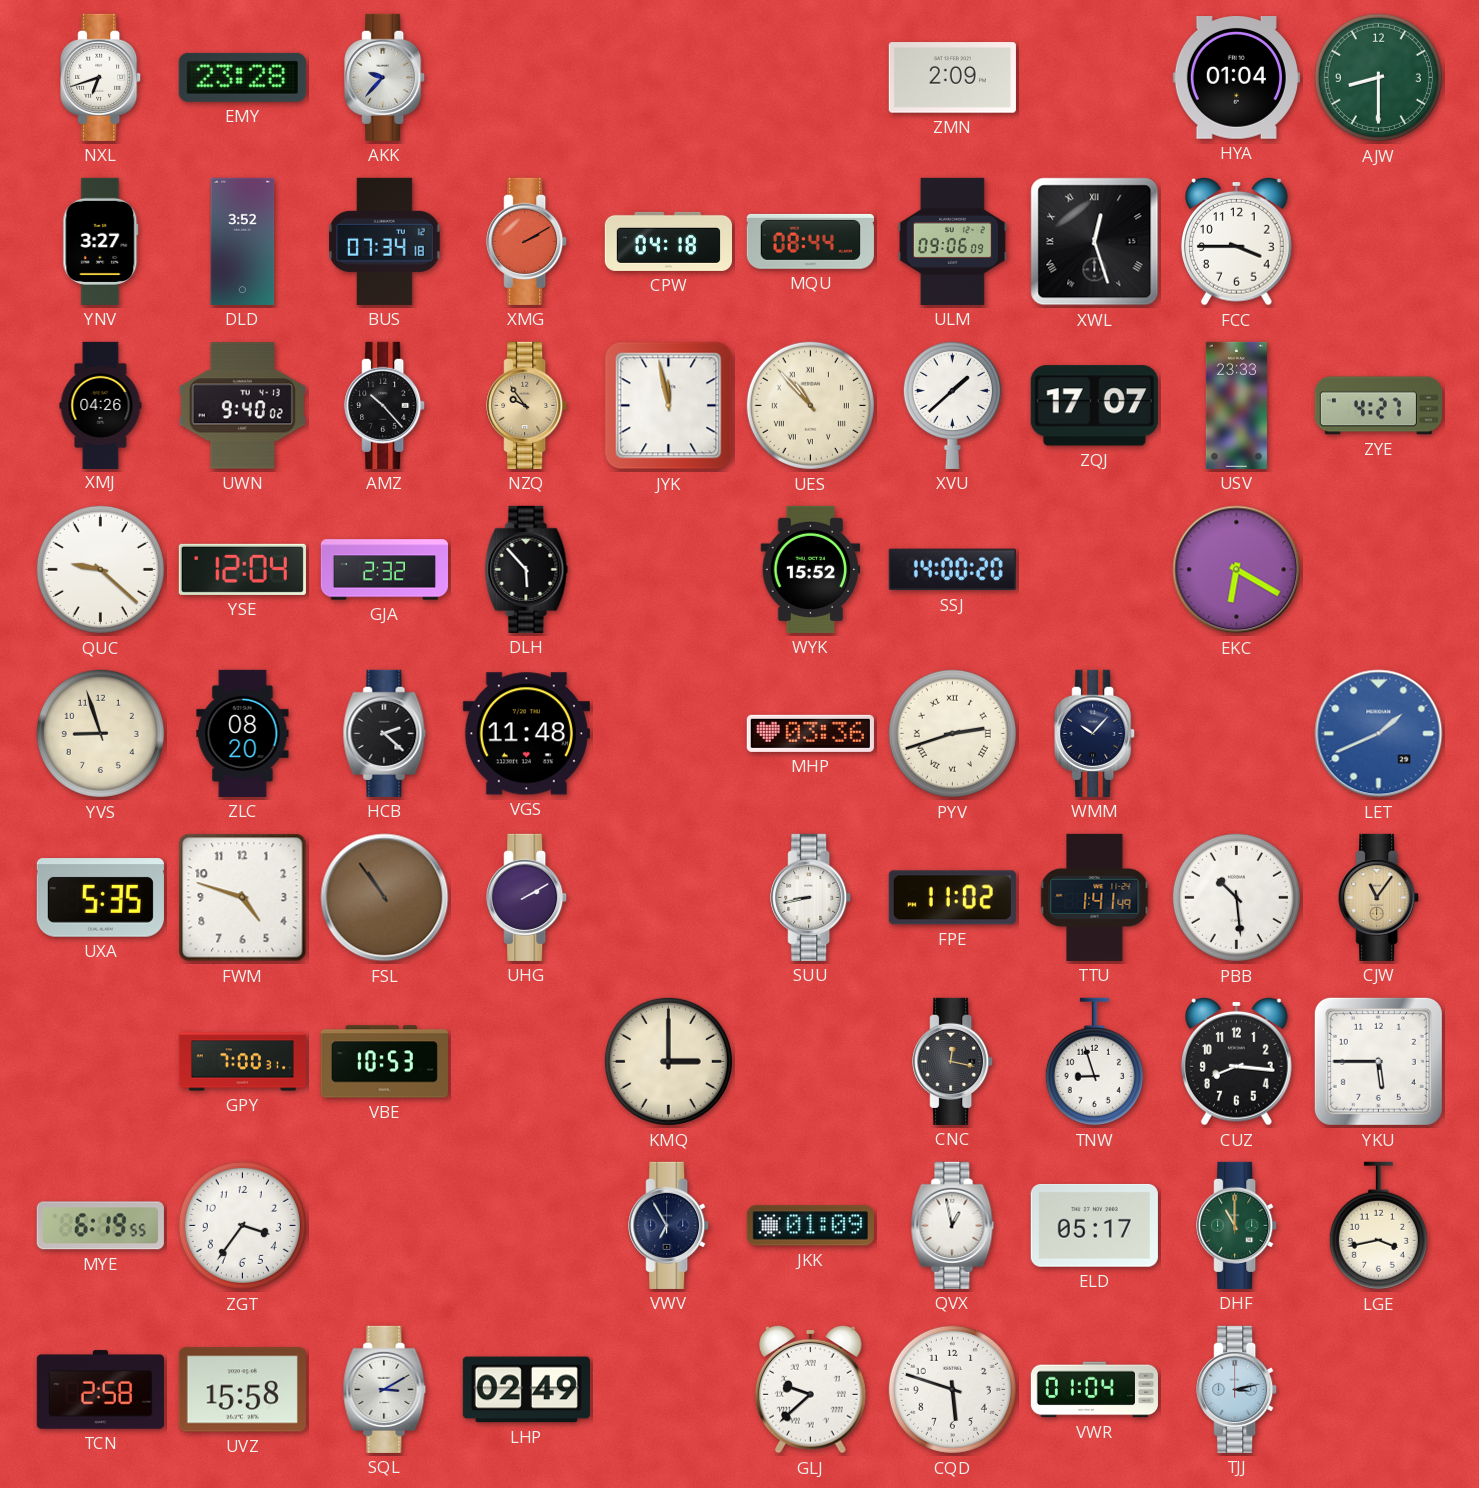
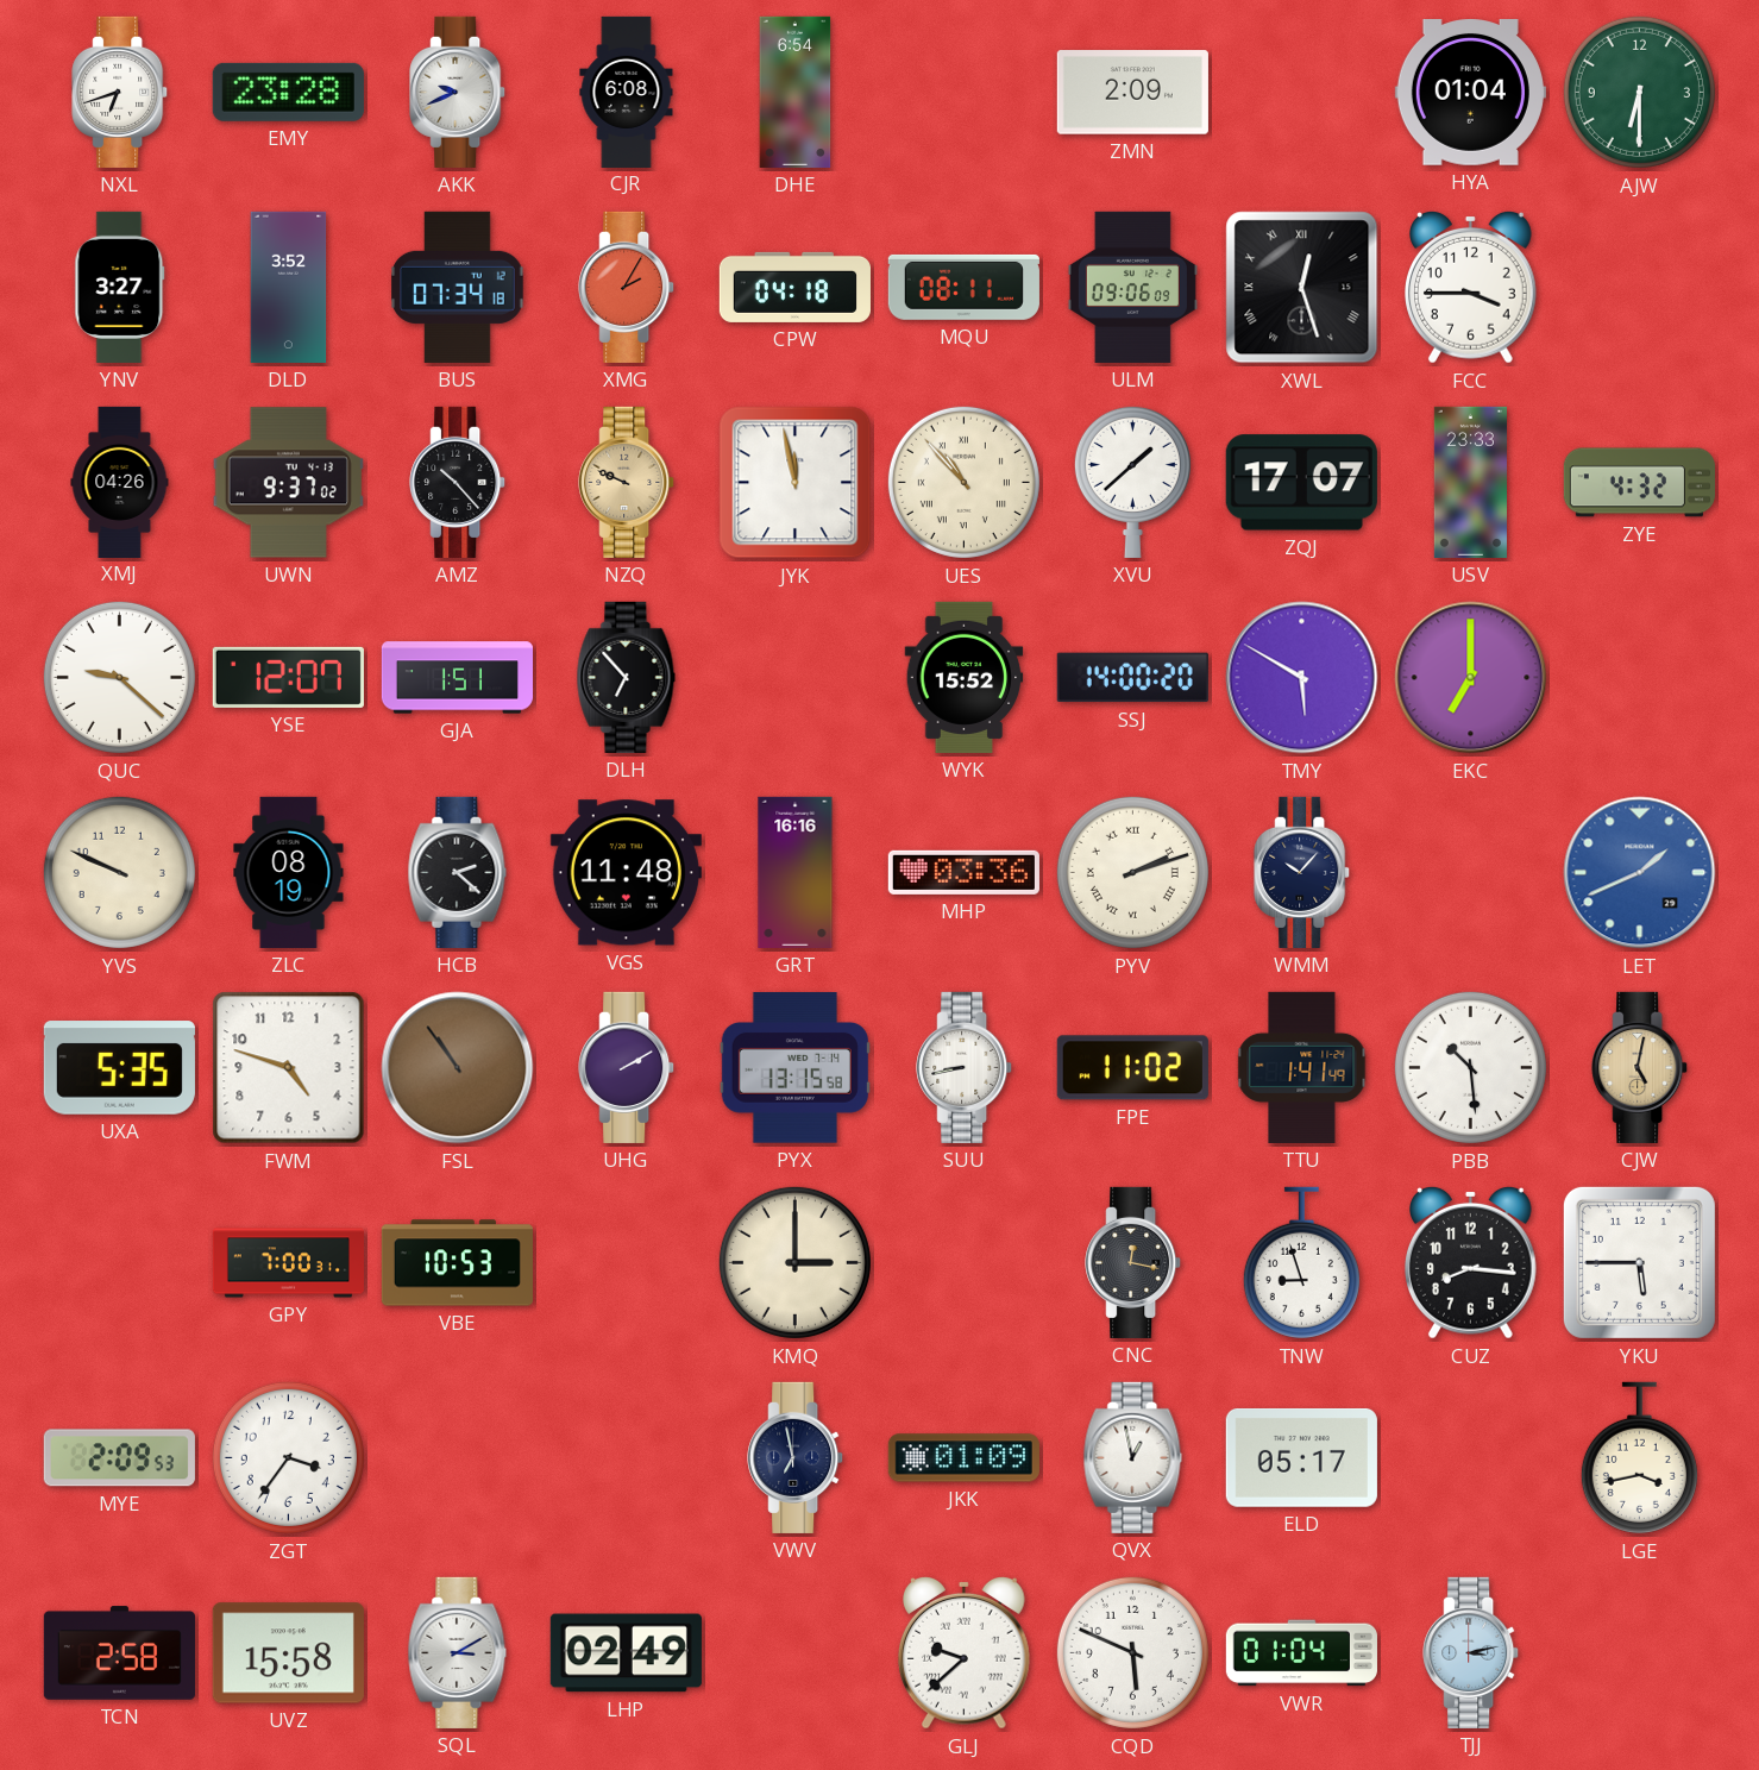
AKK: 9:37 -> 9:41 (458, 92)
CJR: none -> 6:08 (627, 92)
DHE: none -> 6:54 (796, 92)
AJW: 8:30 -> 6:30 (1639, 92)
XMG: 2:10 -> 2:05 (627, 287)
MQU: 08:44 -> 08:11 (963, 287)
UWN: 9:40 -> 9:37 (288, 483)
NZQ: 9:54 -> 9:49 (627, 482)
ZYE: 4:27 -> 4:32 (1639, 483)
YSE: 12:04 -> 12:07 (288, 677)
GJA: 2:32 -> 1:51 (457, 678)
DLH: 5:53 -> 6:53 (627, 677)
TMY: none -> 5:50 (1302, 678)
EKC: 6:20 -> 7:00 (1471, 678)
YVS: 8:57 -> 9:49 (119, 872)
ZLC: 08:20 -> 08:19 (289, 872)
GRT: none -> 16:16 (796, 872)
PYV: 2:42 -> 2:12 (1132, 872)
PYX: none -> 13:15 (794, 1068)
CJW: 11:06 -> 5:02 (1640, 1067)
MYE: 6:19 -> 2:09 (119, 1458)
VWV: 6:55 -> 6:58 (796, 1457)
DHF: 11:00 -> none (1237, 1225)
CQD: 5:48 -> 5:49 (1132, 1652)
